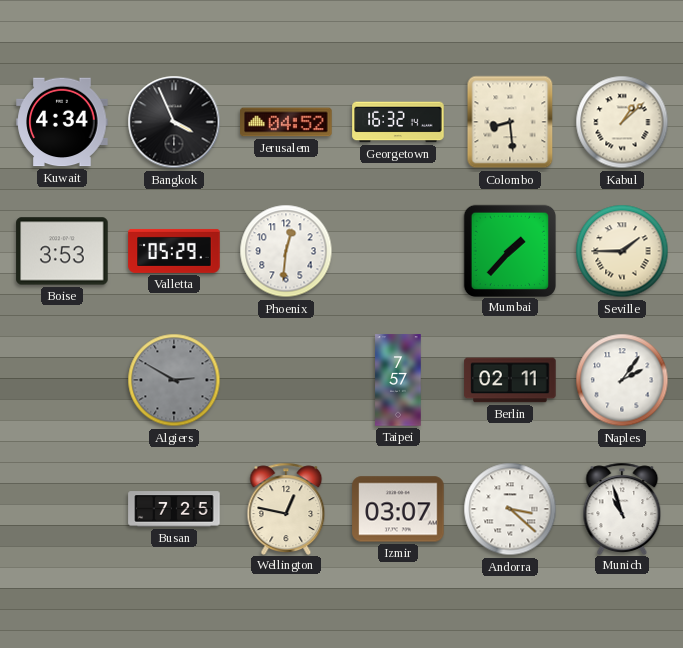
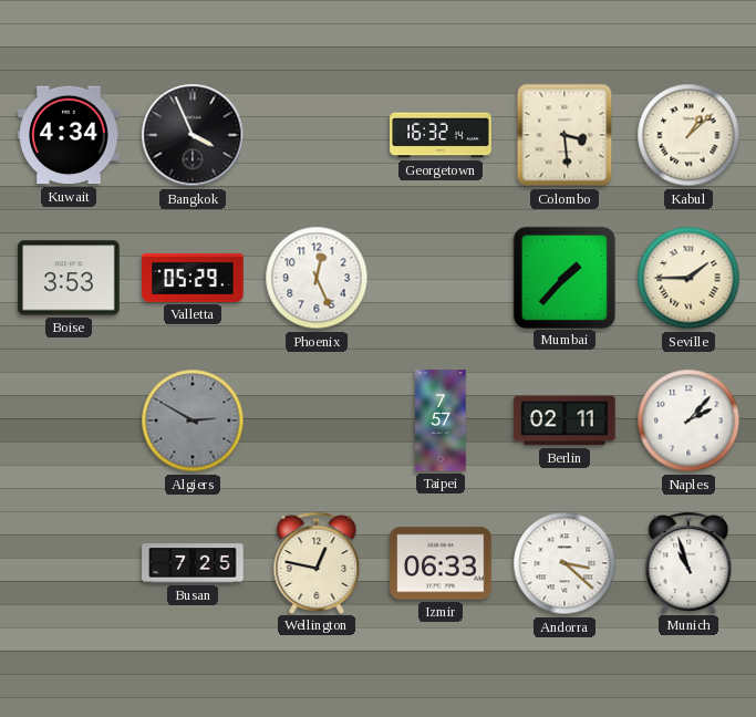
Jerusalem: 04:52 -> none (286, 122)
Colombo: 8:29 -> 3:29 (565, 135)
Phoenix: 12:31 -> 12:26 (317, 278)
Naples: 2:06 -> 2:07 (688, 420)
Izmir: 03:07 -> 06:33 (441, 563)
